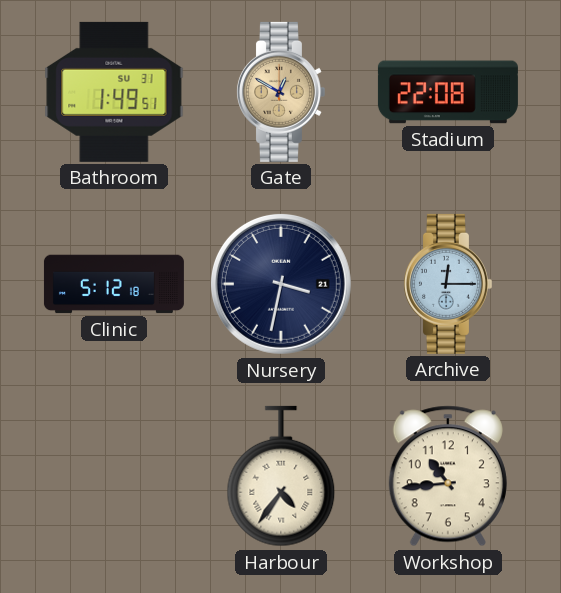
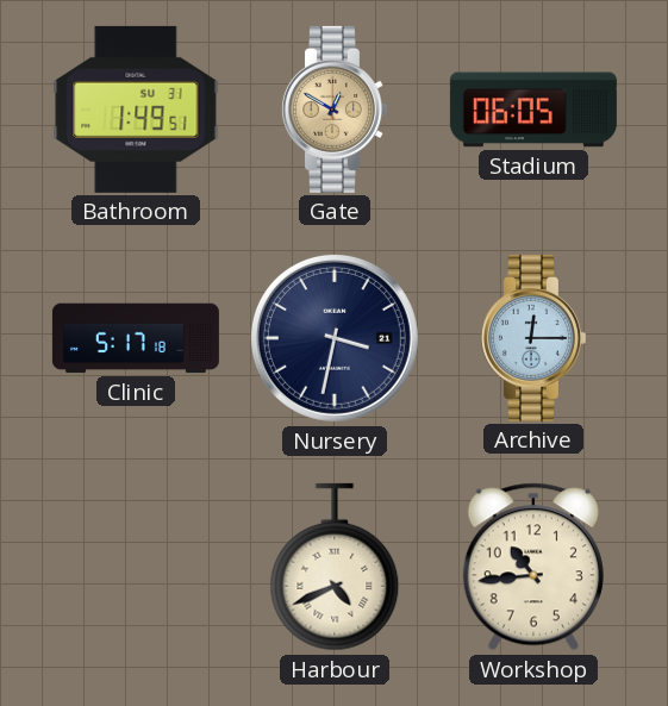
Stadium: 22:08 -> 06:05 (533, 110)
Clinic: 5:12 -> 5:17 (136, 338)
Harbour: 4:36 -> 4:41 (335, 567)
